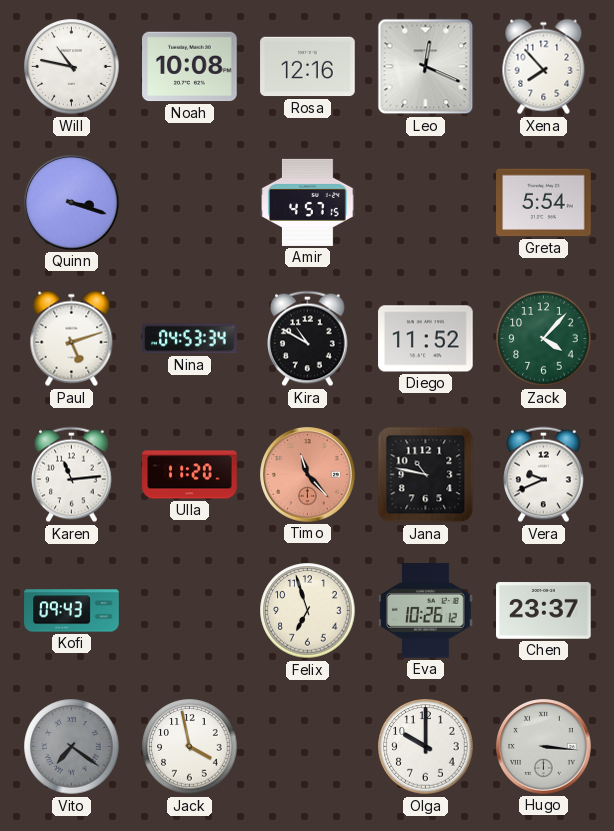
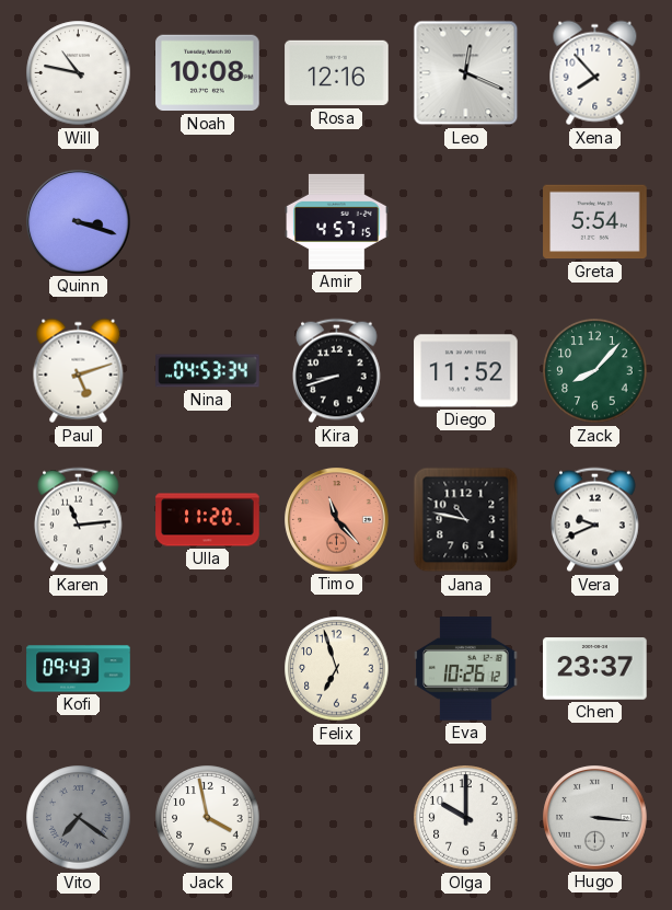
Kira: 10:50 -> 8:42 (337, 371)
Zack: 4:07 -> 8:07 (595, 371)
